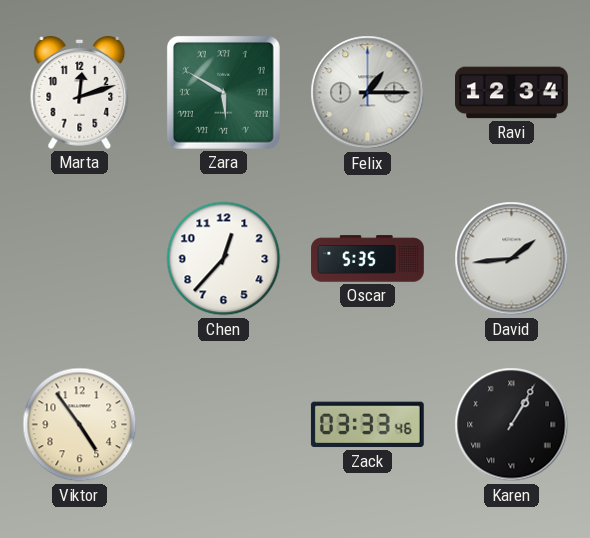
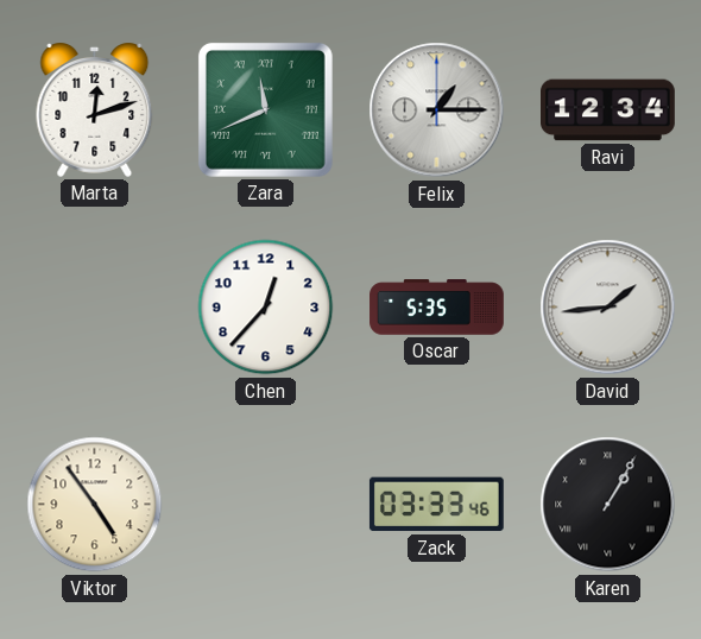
Zara: 5:50 -> 11:41 (265, 109)
